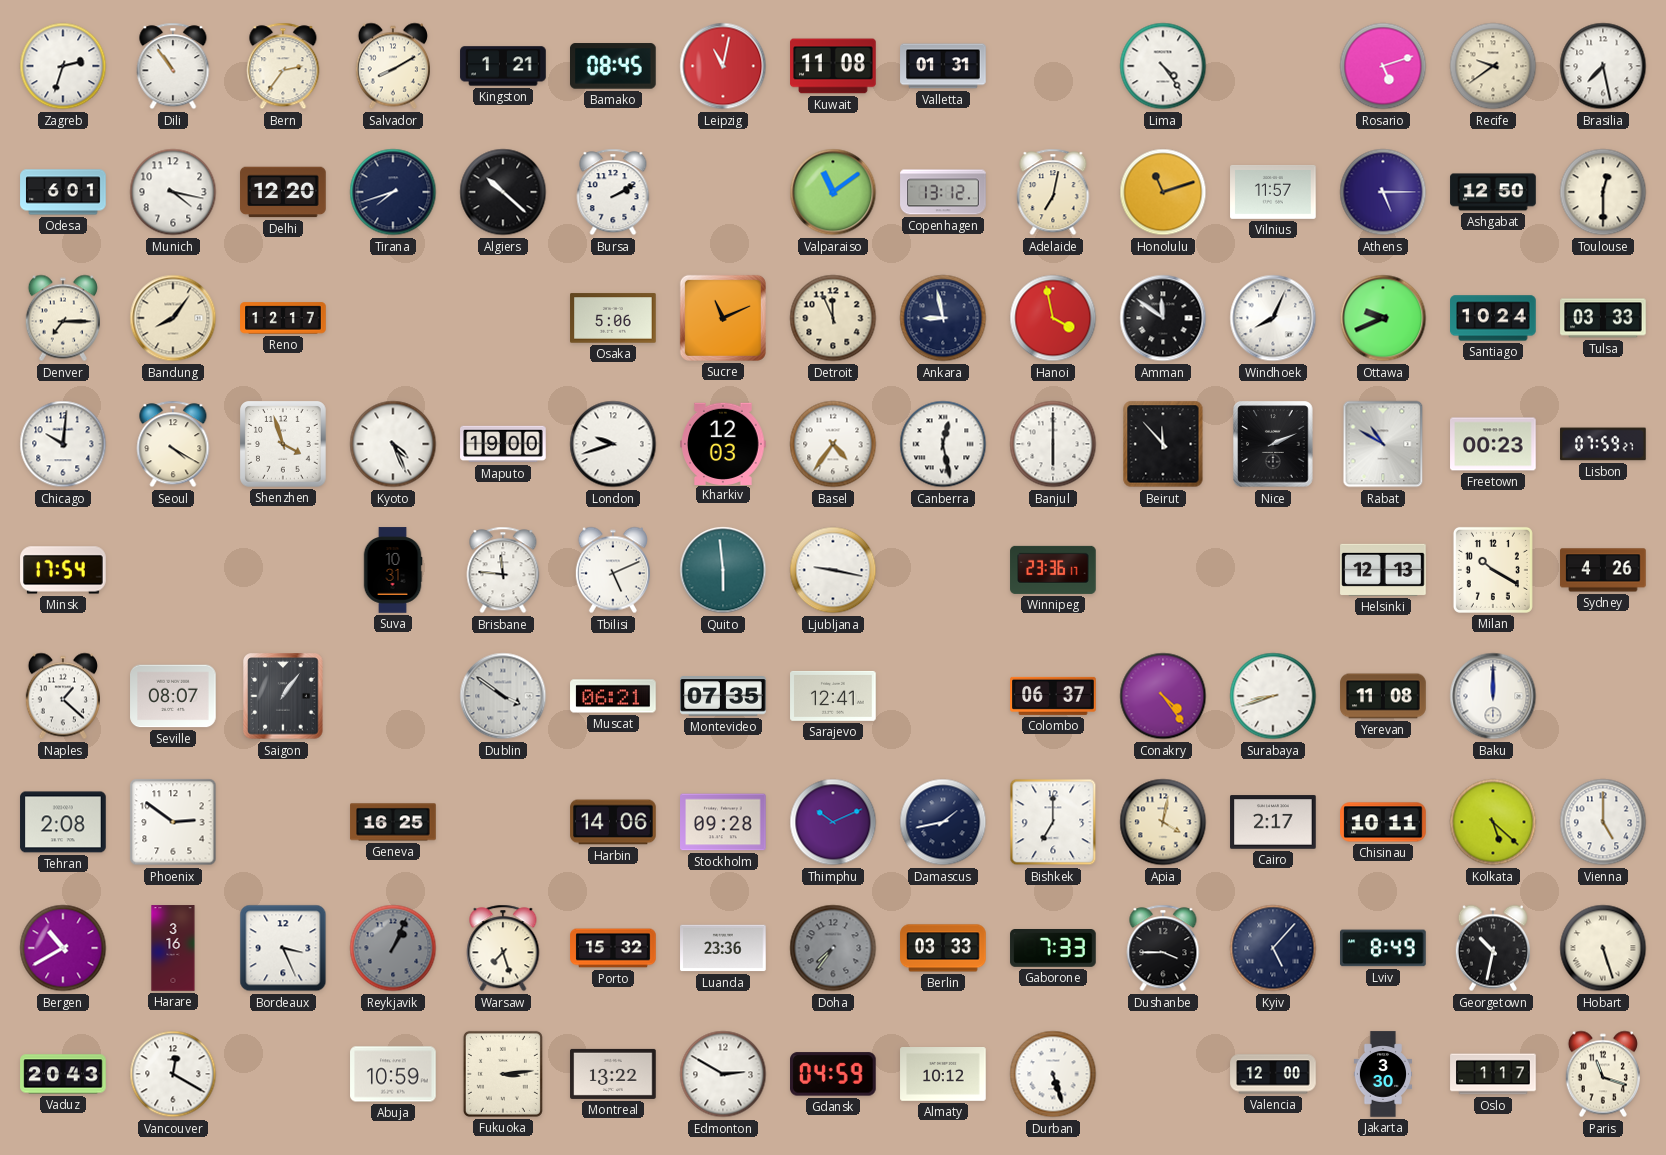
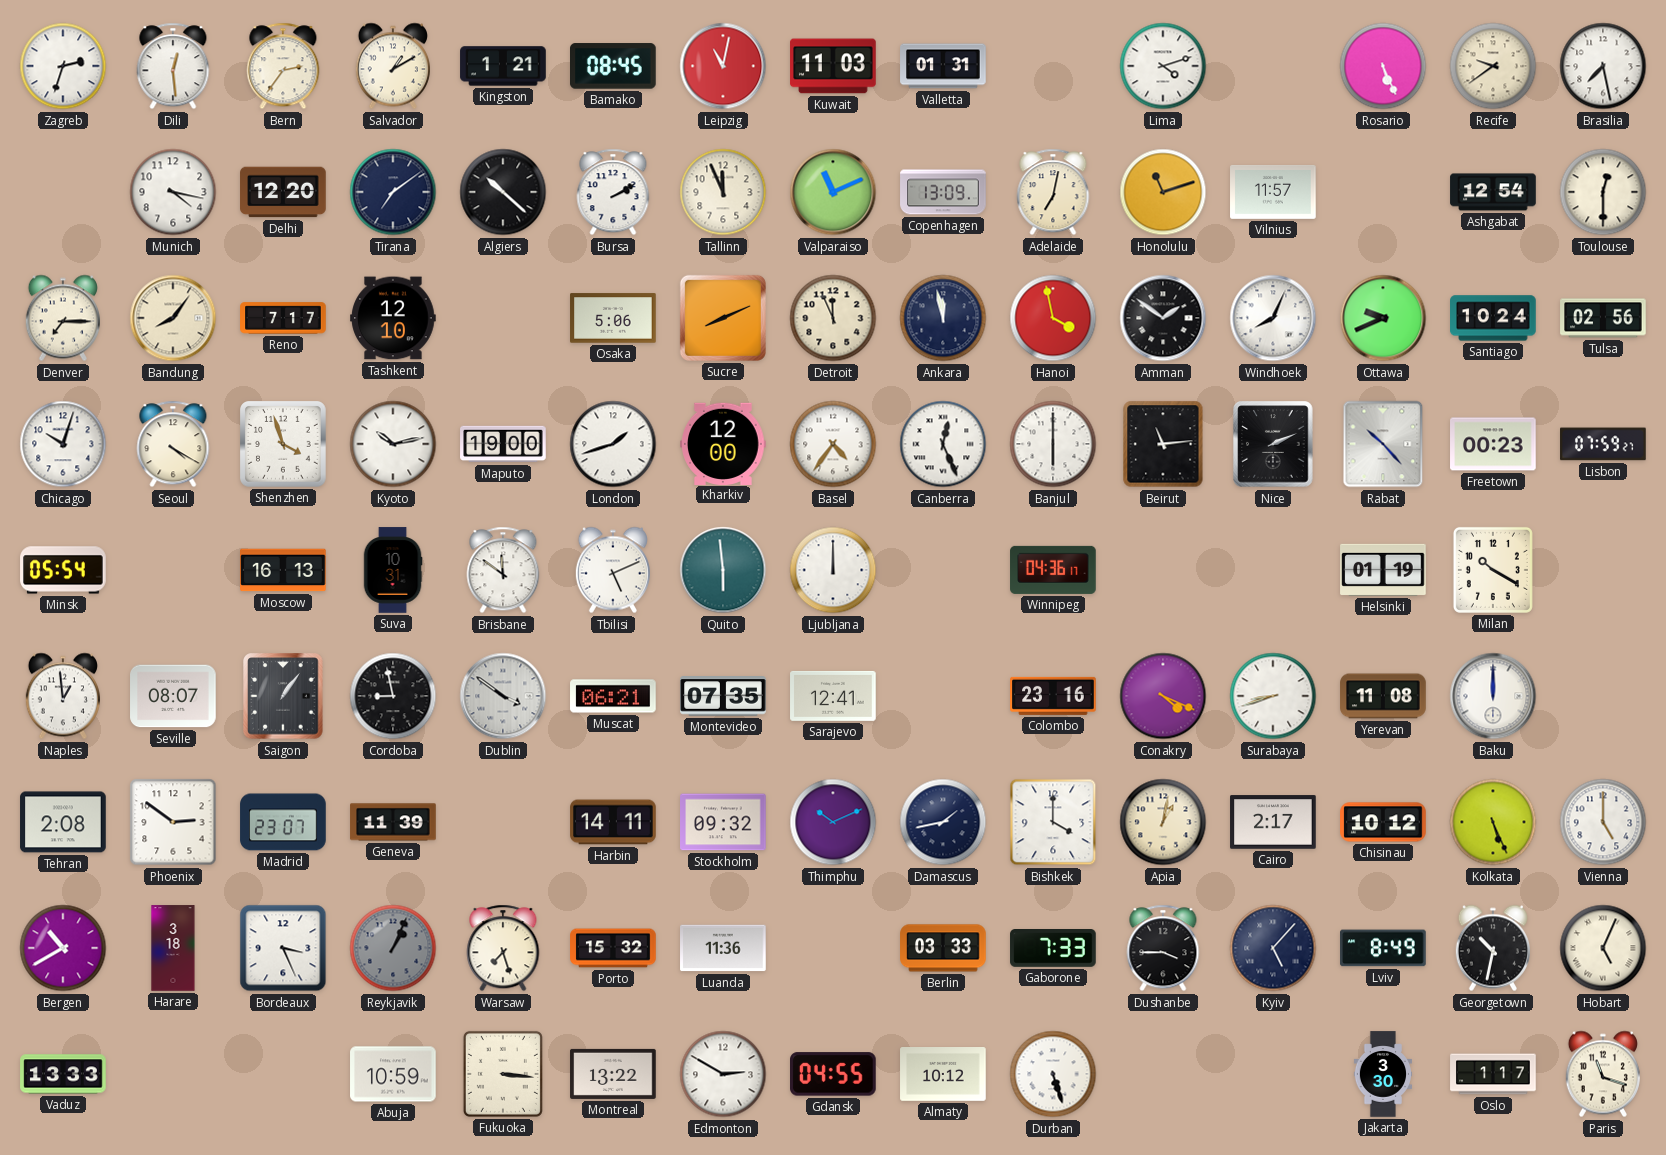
Dili: 10:54 -> 12:29 (173, 66)
Salvador: 8:10 -> 1:10 (393, 66)
Kuwait: 11:08 -> 11:03 (833, 66)
Lima: 4:24 -> 4:12 (1163, 66)
Rosario: 5:12 -> 5:26 (1383, 66)
Odesa: 6:01 -> none (63, 192)
Tirana: 7:42 -> 7:09 (393, 192)
Tallinn: none -> 11:56 (723, 192)
Valparaiso: 11:09 -> 11:11 (833, 192)
Copenhagen: 13:12 -> 13:09 (943, 192)
Athens: 5:15 -> none (1383, 192)
Ashgabat: 12:50 -> 12:54 (1493, 192)
Reno: 12:17 -> 7:17 (283, 318)
Tashkent: none -> 12:10 (393, 318)
Sucre: 11:11 -> 8:11 (723, 318)
Ankara: 8:58 -> 11:58 (943, 318)
Amman: 11:51 -> 1:51 (1163, 318)
Tulsa: 03:33 -> 02:56 (1603, 318)
Chicago: 10:01 -> 10:03 (63, 444)
Kyoto: 4:26 -> 10:13 (393, 444)
London: 9:42 -> 1:42 (613, 444)
Kharkiv: 12:03 -> 12:00 (723, 443)
Canberra: 12:28 -> 12:26 (943, 444)
Beirut: 11:53 -> 11:14 (1163, 444)
Rabat: 10:50 -> 10:23 (1383, 444)
Minsk: 17:54 -> 05:54 (63, 570)
Moscow: none -> 16:13 (283, 570)
Brisbane: 11:46 -> 11:51 (503, 570)
Ljubljana: 9:17 -> 12:00 (833, 570)
Winnipeg: 23:36 -> 04:36 (1053, 570)
Helsinki: 12:13 -> 01:19 (1383, 570)
Sydney: 4:26 -> none (1603, 570)
Naples: 1:22 -> 12:59 (63, 696)
Cordoba: none -> 8:58 (393, 696)
Colombo: 06:37 -> 23:16 (1053, 696)
Conakry: 4:24 -> 4:19 (1163, 696)
Madrid: none -> 23:07 (283, 822)
Geneva: 16:25 -> 11:39 (393, 822)
Harbin: 14:06 -> 14:11 (613, 822)
Stockholm: 09:28 -> 09:32 (723, 822)
Bishkek: 7:00 -> 4:00 (1053, 822)
Apia: 4:02 -> 1:02 (1163, 822)
Chisinau: 10:11 -> 10:12 (1383, 822)
Kolkata: 5:22 -> 5:26 (1493, 822)
Harare: 3:16 -> 3:18 (173, 948)
Luanda: 23:36 -> 11:36 (723, 948)
Doha: 7:36 -> none (833, 948)
Hobart: 5:27 -> 5:04 (1603, 948)
Vaduz: 20:43 -> 13:33 (63, 1074)
Vancouver: 12:20 -> none (173, 1074)
Fukuoka: 3:14 -> 3:16 (503, 1074)
Gdansk: 04:59 -> 04:55 (834, 1074)
Valencia: 12:00 -> none (1273, 1074)
